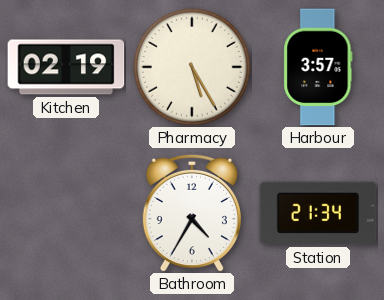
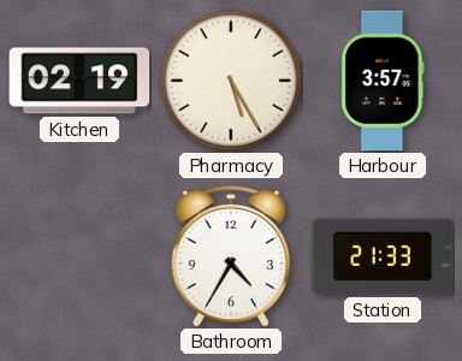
Station: 21:34 -> 21:33 (383, 256)
